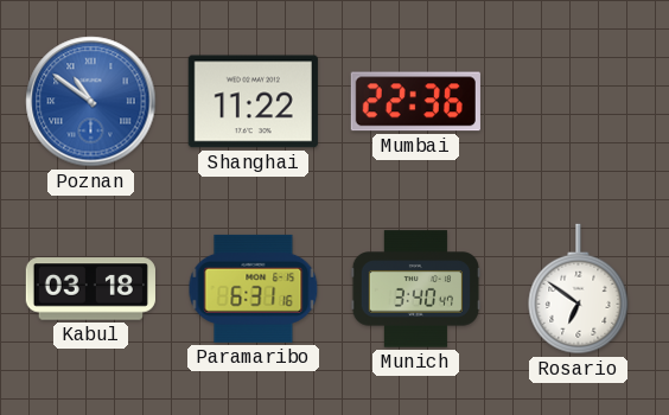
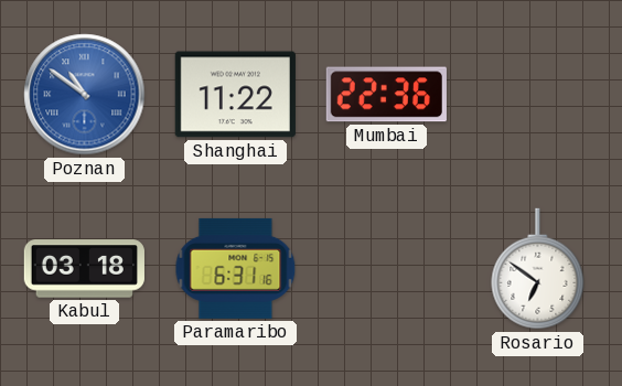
Munich: 3:40 -> none (415, 289)
